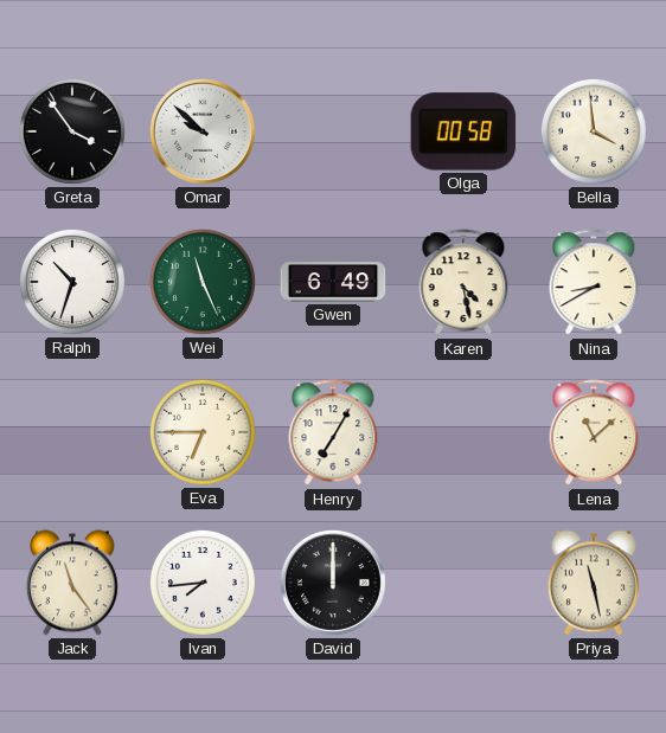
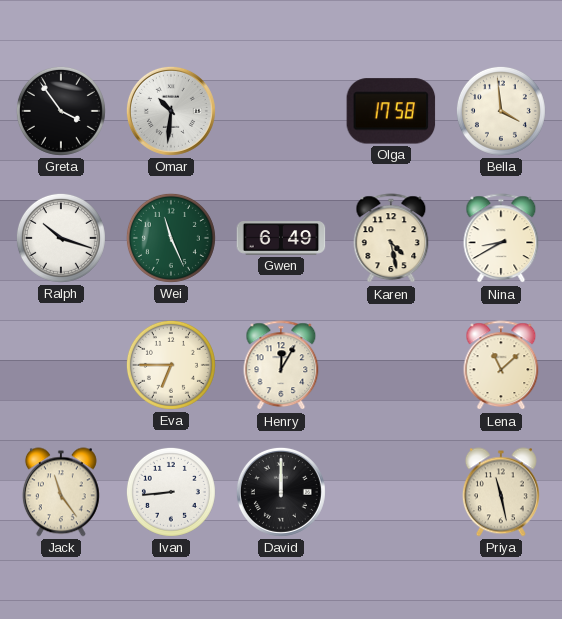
Omar: 9:52 -> 10:31 (171, 111)
Olga: 00:58 -> 17:58 (391, 111)
Ralph: 10:33 -> 10:18 (61, 238)
Henry: 7:05 -> 12:05 (281, 366)
Ivan: 7:44 -> 8:44 (171, 492)
